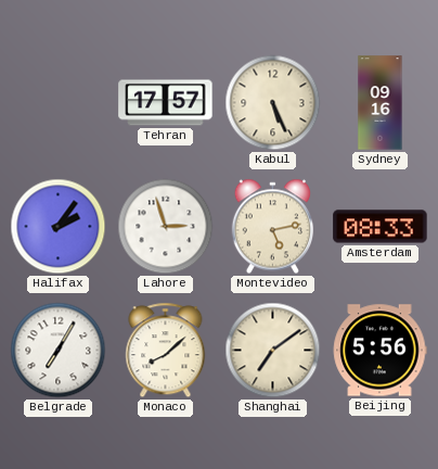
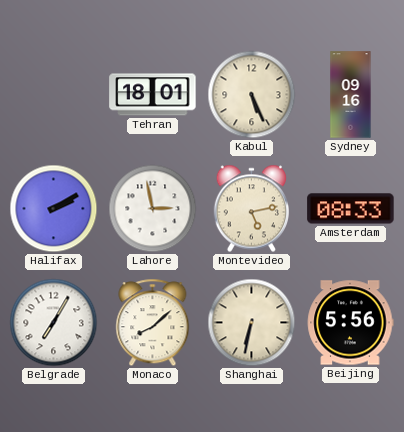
Tehran: 17:57 -> 18:01 (153, 95)
Halifax: 2:06 -> 2:10 (54, 209)
Lahore: 2:57 -> 2:58 (153, 209)
Shanghai: 7:09 -> 6:32 (252, 323)
